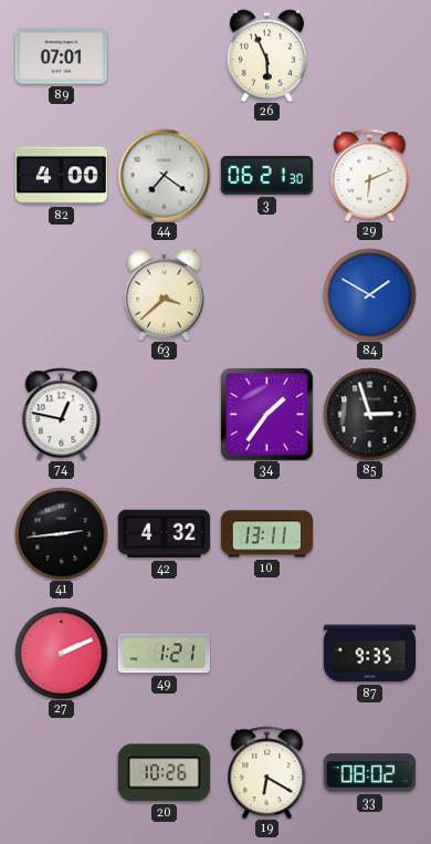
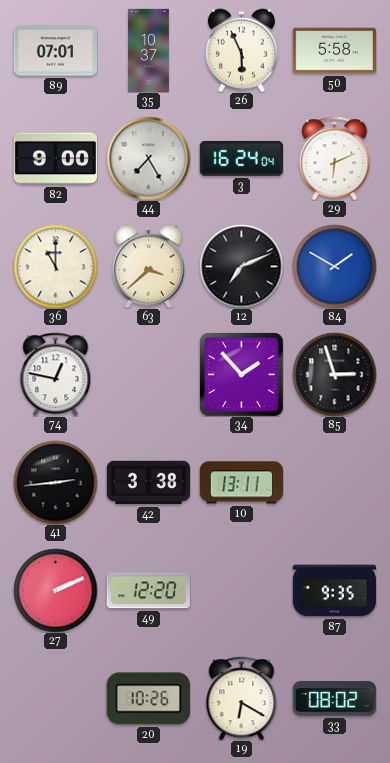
35: none -> 10:37 (149, 50)
50: none -> 5:58 (334, 51)
82: 4:00 -> 9:00 (55, 159)
44: 7:21 -> 7:25 (148, 158)
3: 06:21 -> 16:24 (241, 158)
36: none -> 11:00 (55, 266)
12: none -> 7:11 (241, 266)
34: 1:36 -> 1:53 (241, 374)
42: 4:32 -> 3:38 (148, 483)
49: 1:21 -> 12:20 (148, 591)
